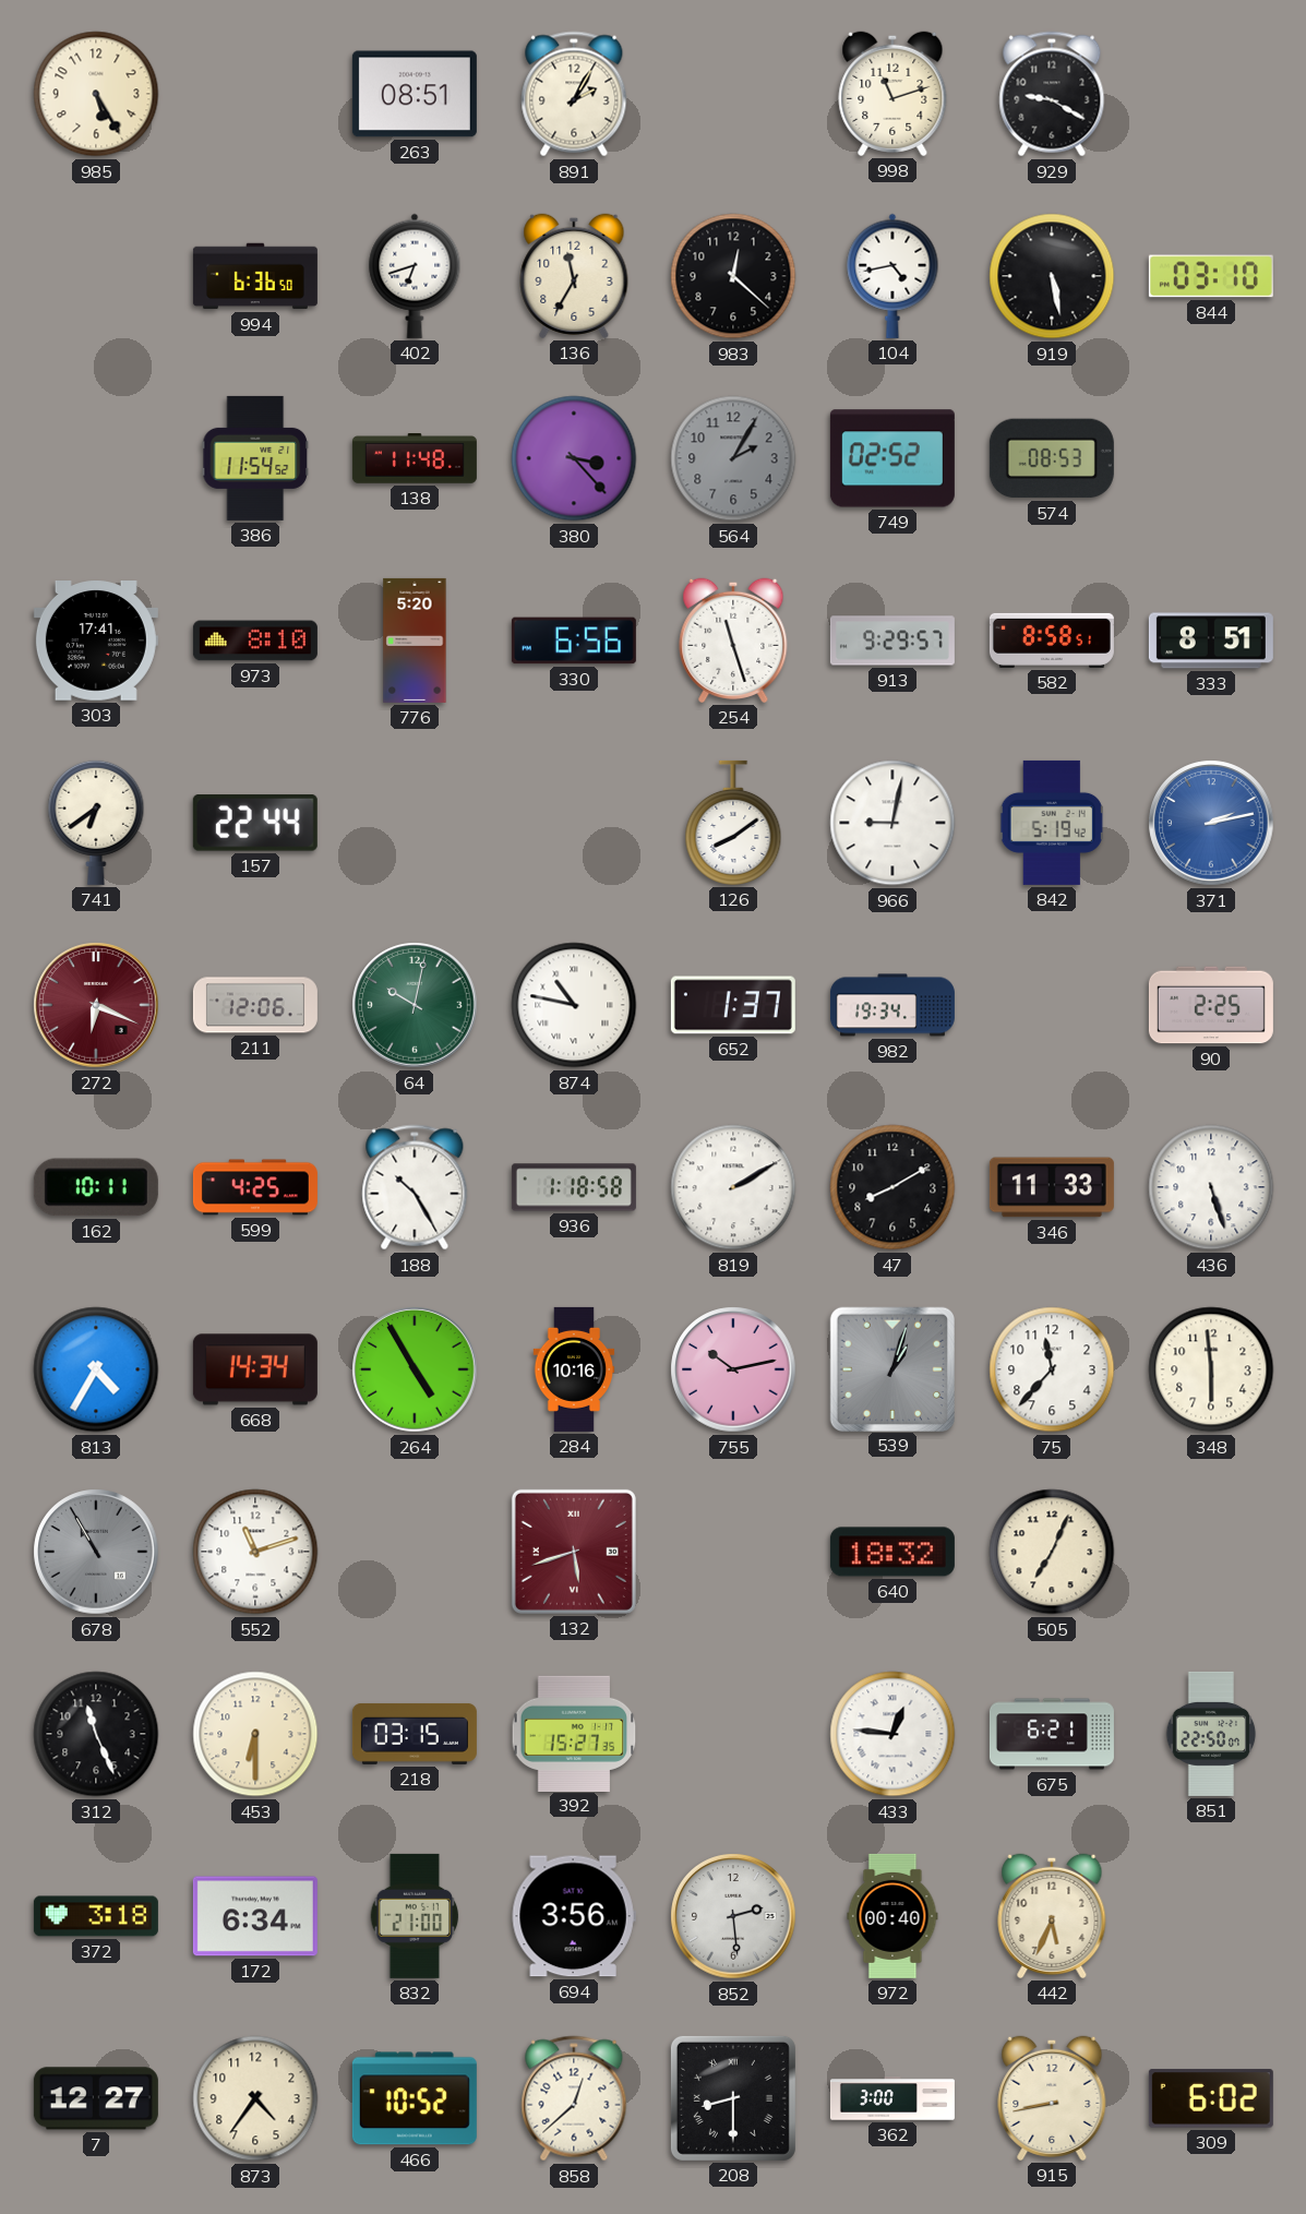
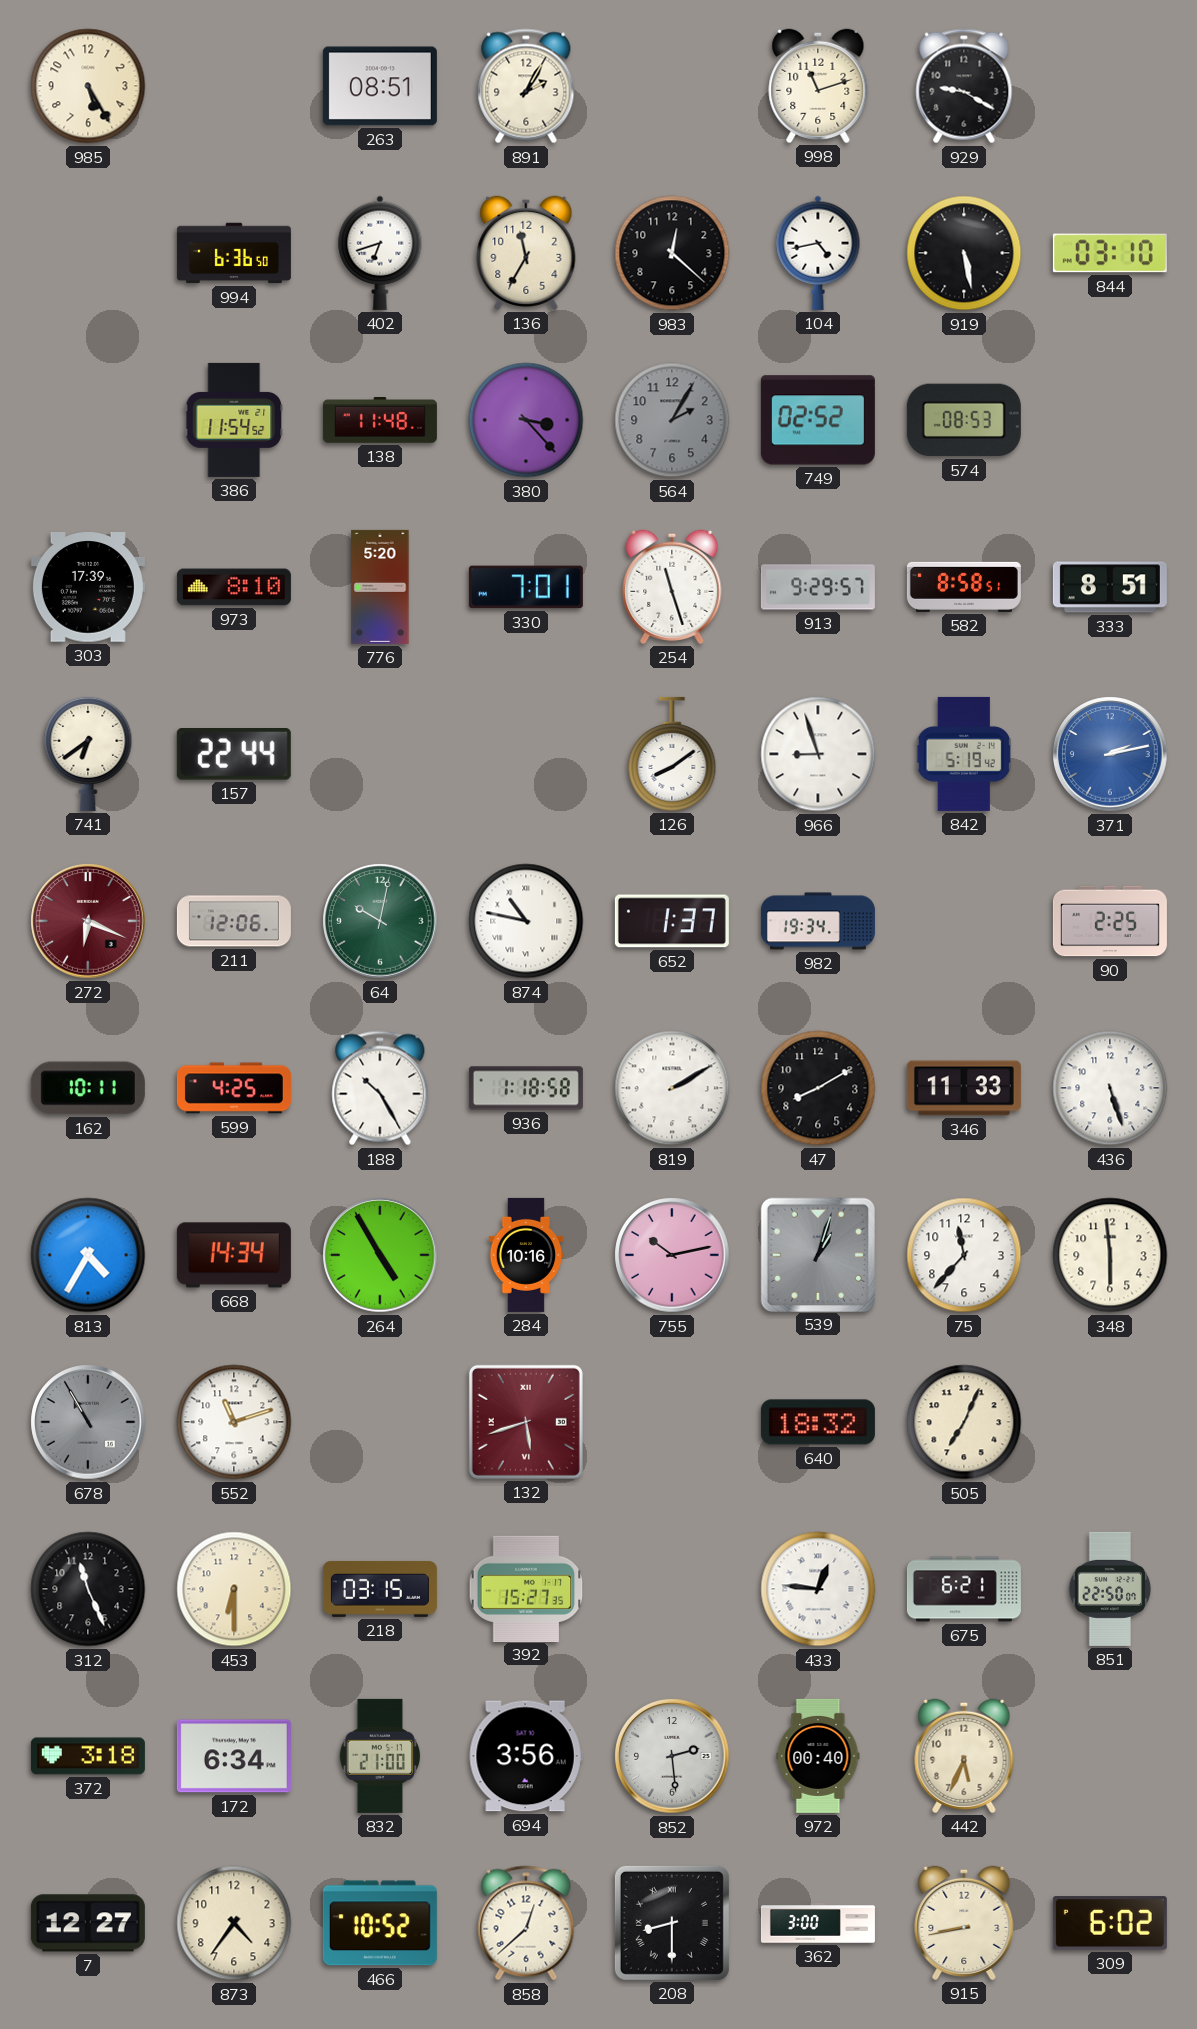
303: 17:41 -> 17:39 (88, 587)
330: 6:56 -> 7:01 (526, 587)
966: 9:02 -> 8:57 (818, 754)
